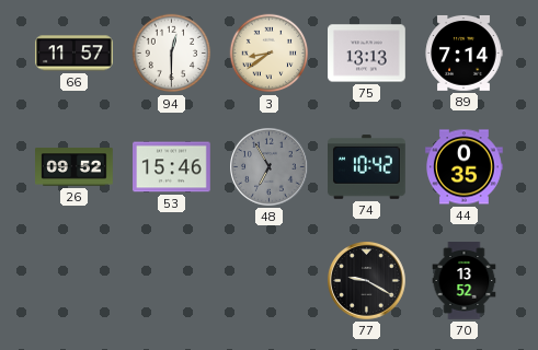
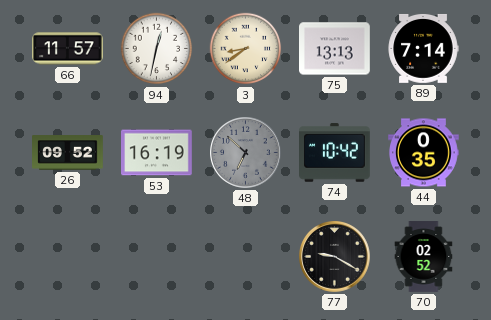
94: 12:30 -> 12:32 (157, 49)
53: 15:46 -> 16:19 (157, 153)
48: 6:55 -> 6:52 (246, 153)
70: 13:52 -> 02:52 (424, 257)
